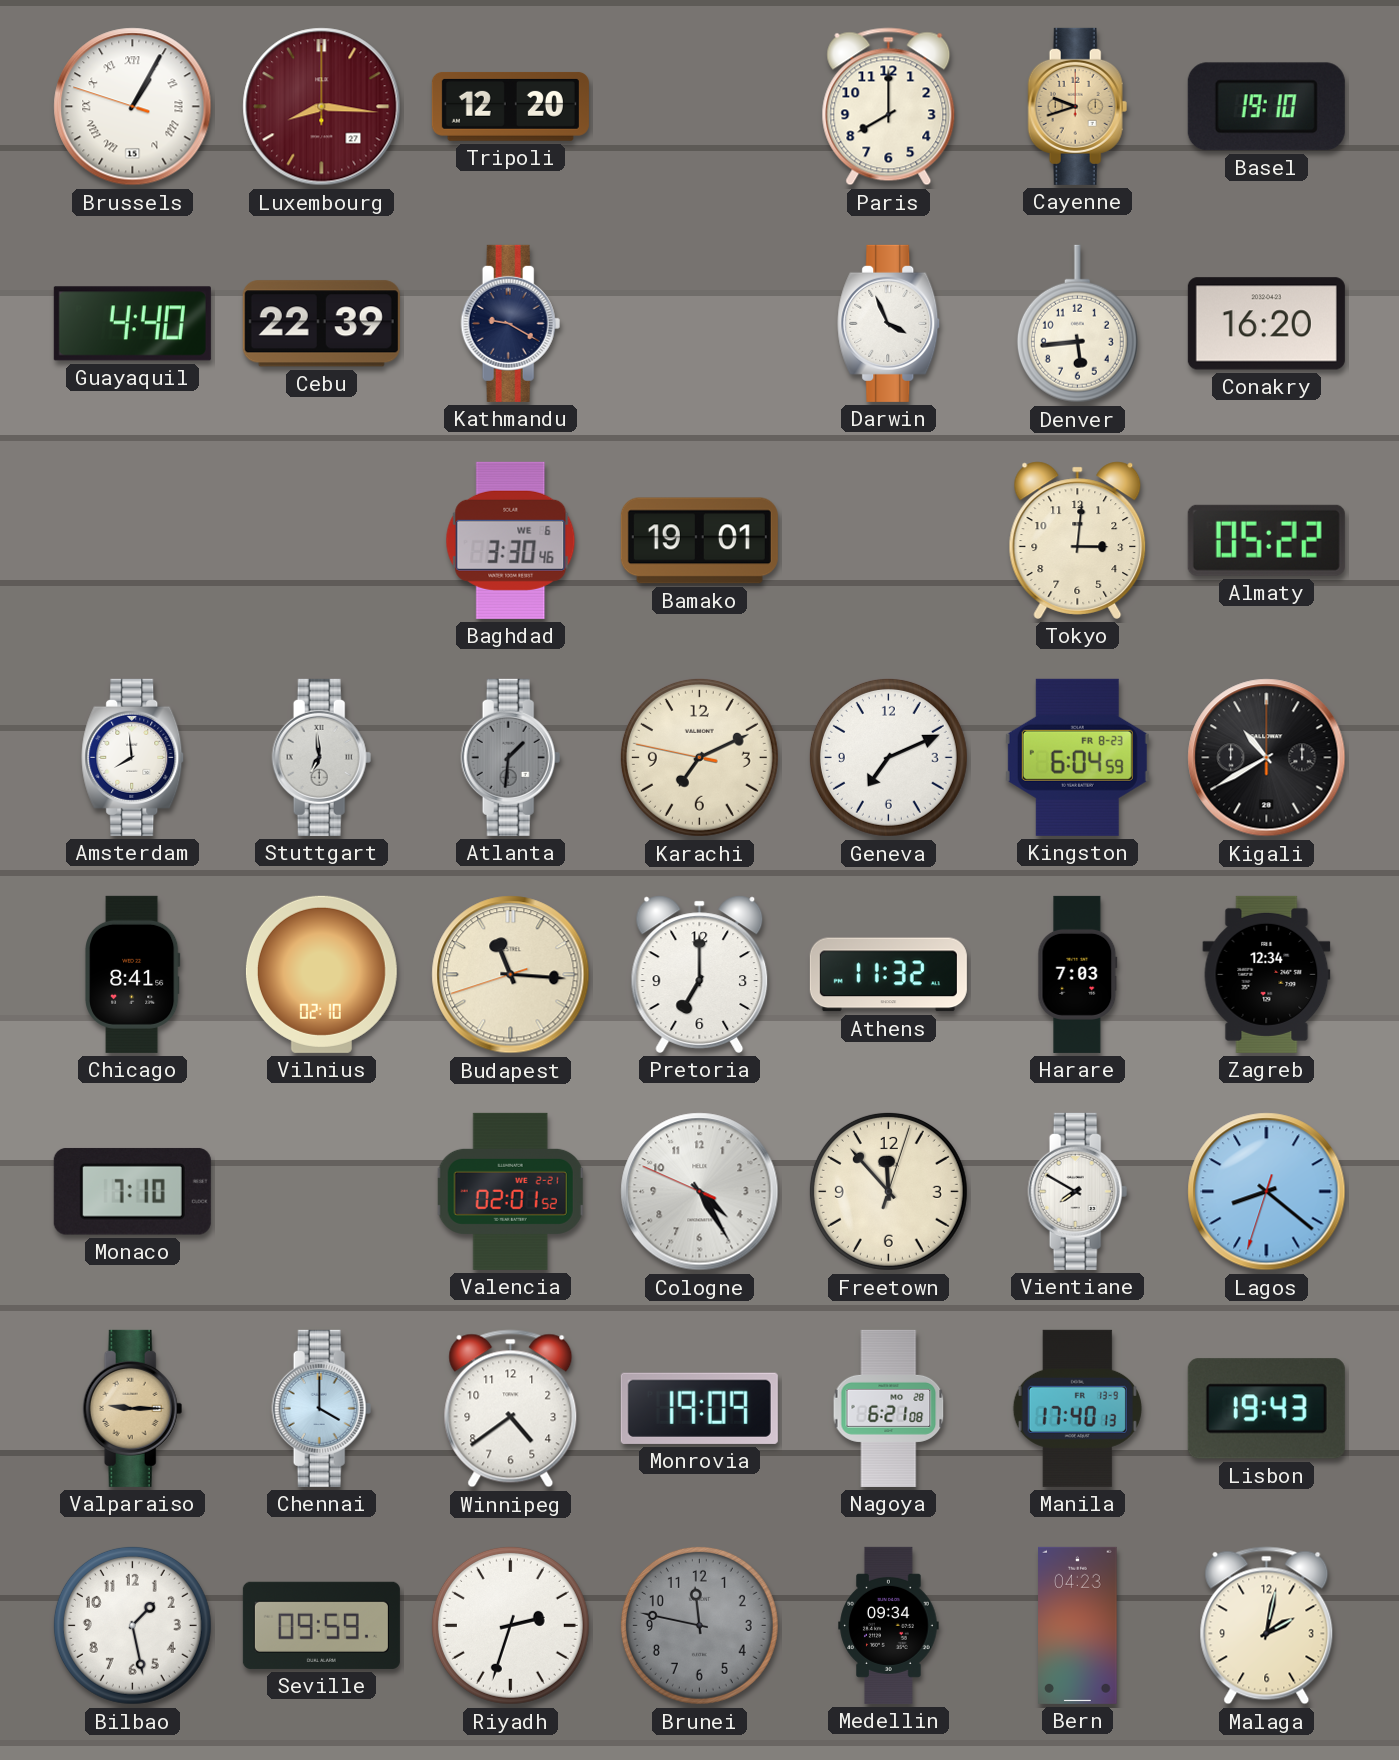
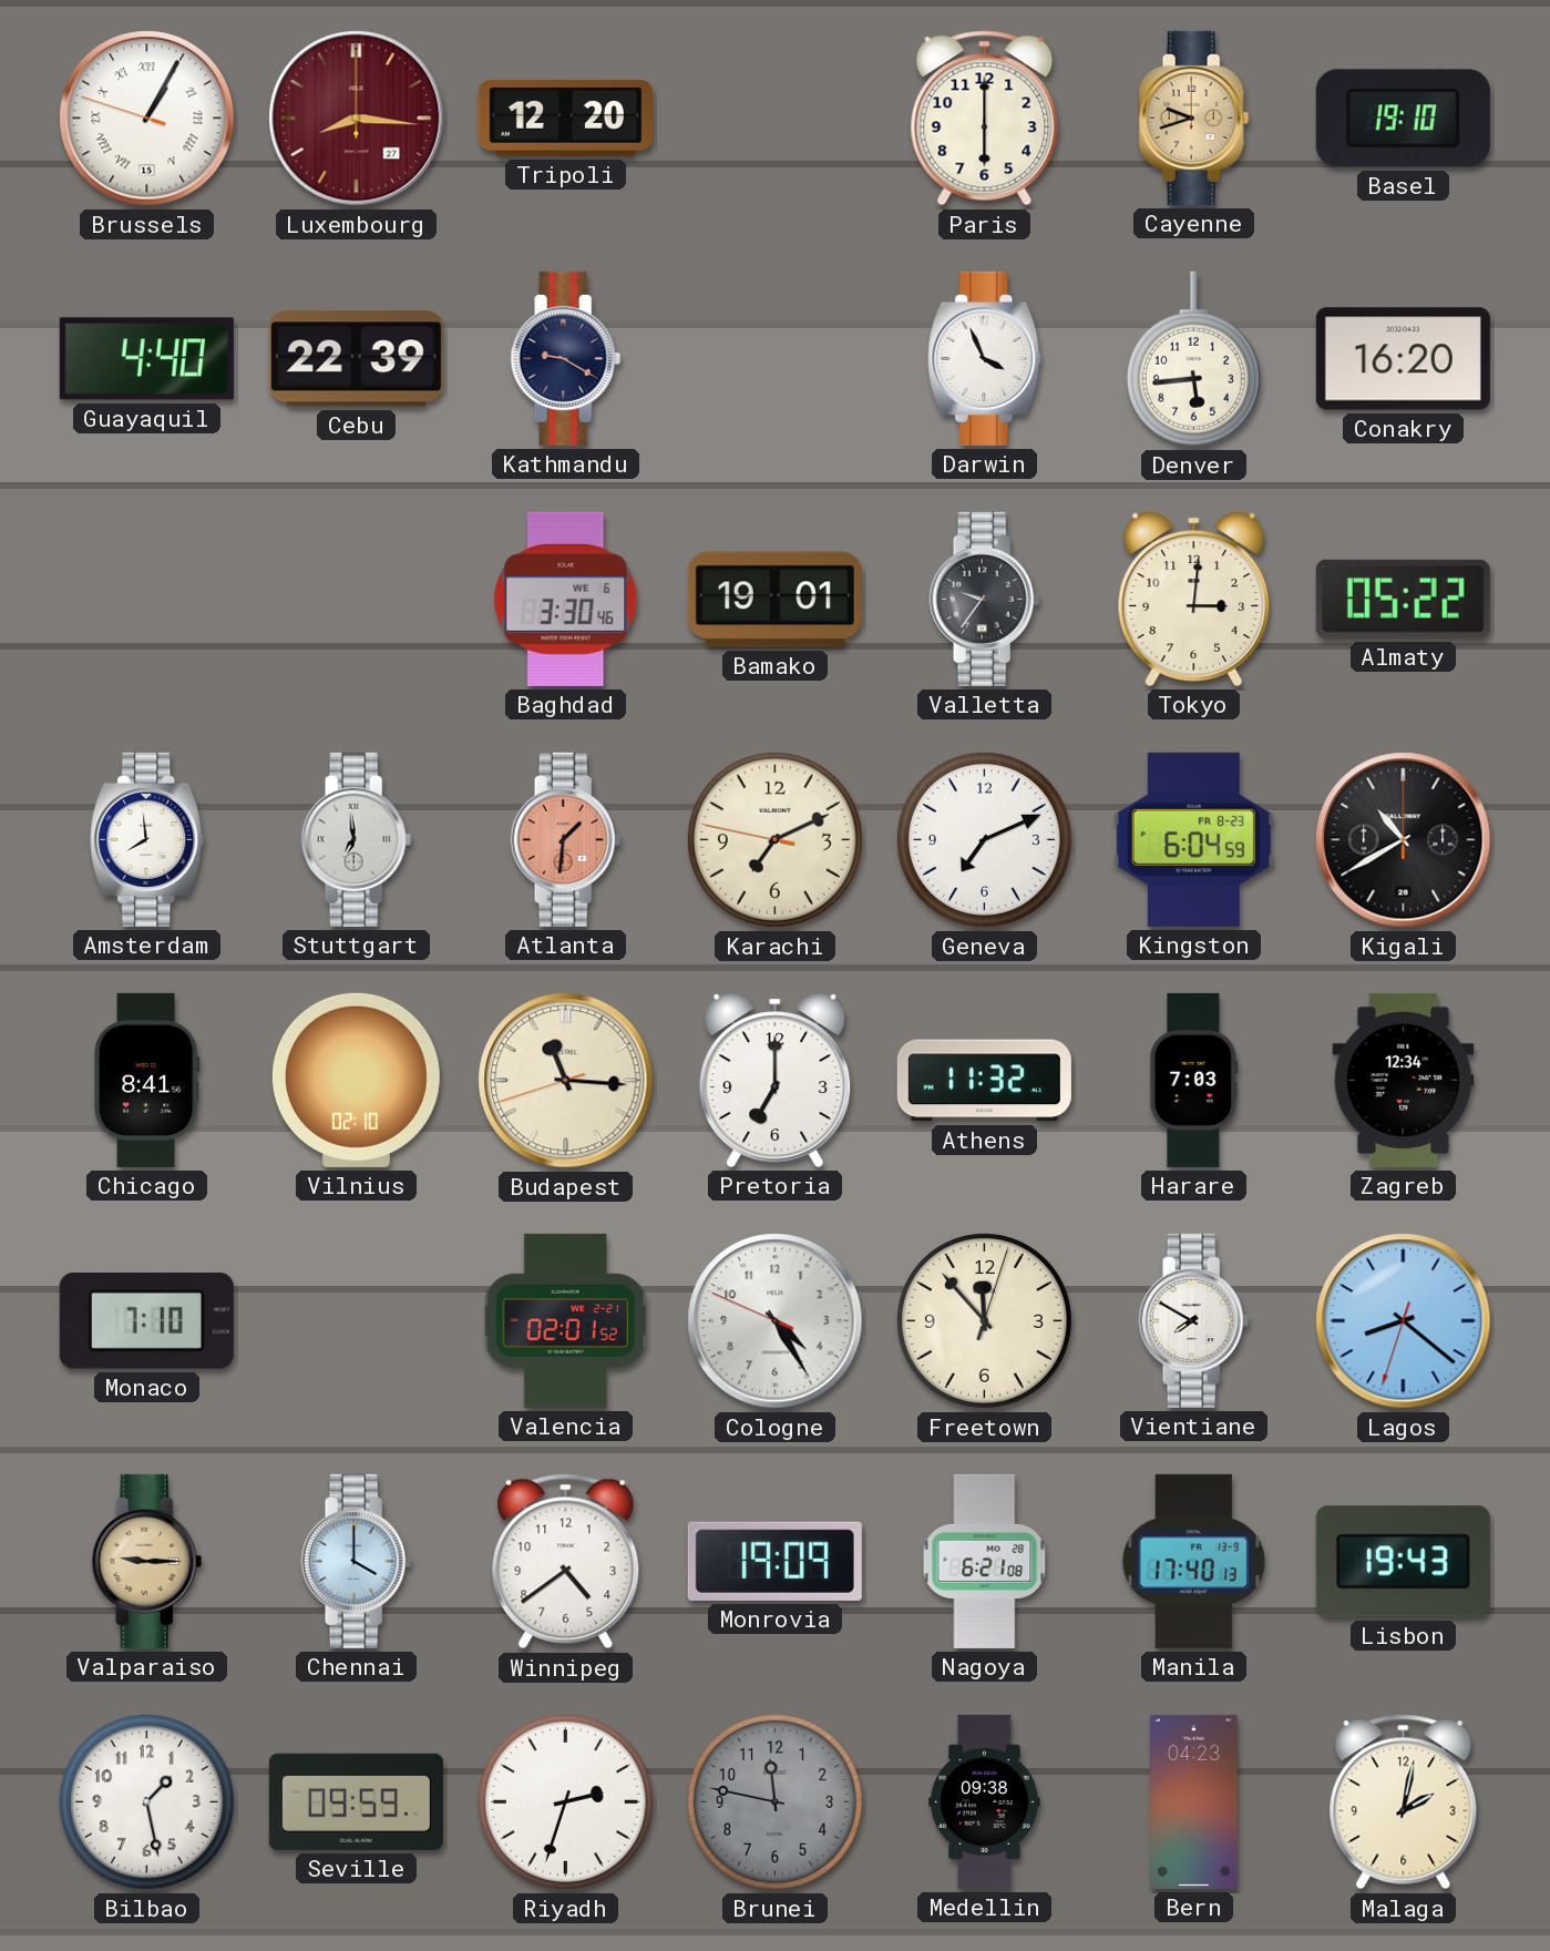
Paris: 8:00 -> 6:00 (985, 119)
Valletta: none -> 9:36 (985, 599)
Atlanta dial: grey -> salmon (566, 839)
Medellin: 09:34 -> 09:38 (985, 1801)
